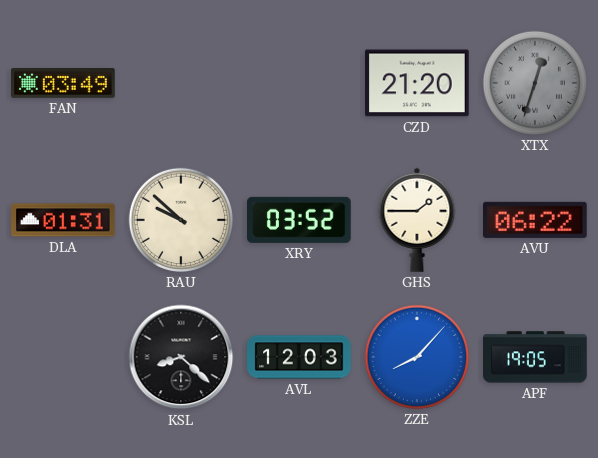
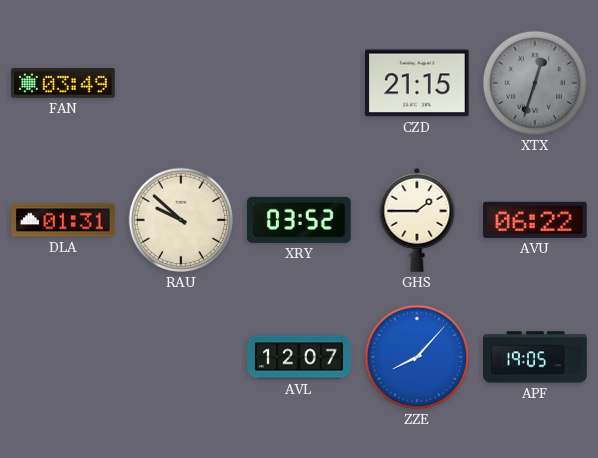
CZD: 21:20 -> 21:15 (418, 83)
KSL: 8:22 -> none (181, 357)
AVL: 12:03 -> 12:07 (299, 357)
